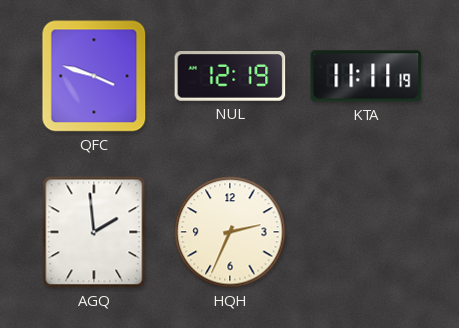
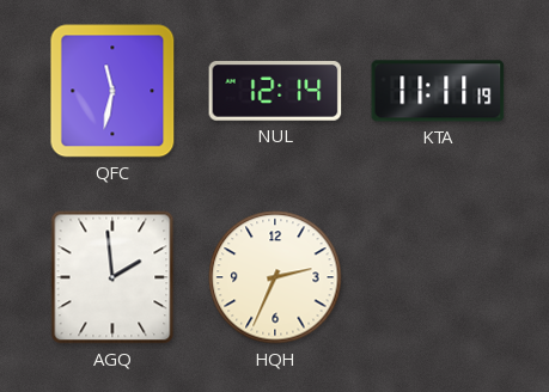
QFC: 3:48 -> 11:32 (112, 91)
NUL: 12:19 -> 12:14 (275, 92)
